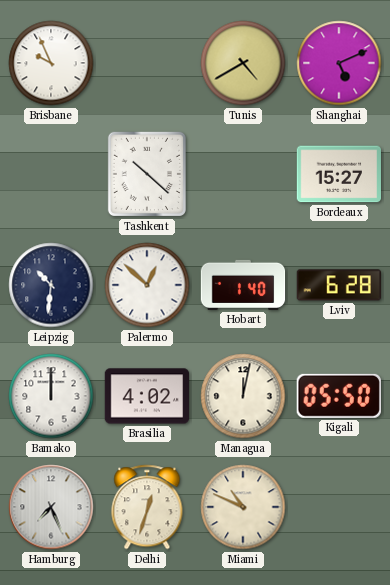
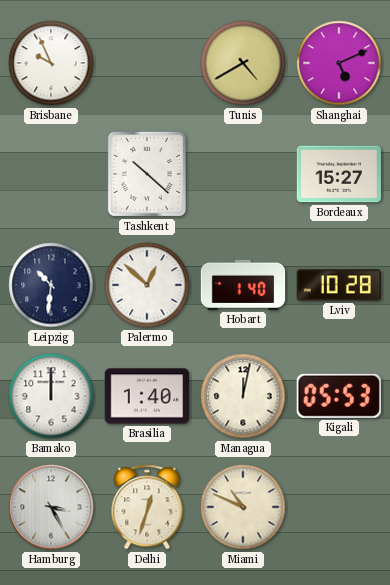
Lviv: 6:28 -> 10:28 (339, 285)
Brasilia: 4:02 -> 1:40 (147, 396)
Kigali: 05:50 -> 05:53 (339, 396)
Hamburg: 7:26 -> 3:25 (51, 507)
